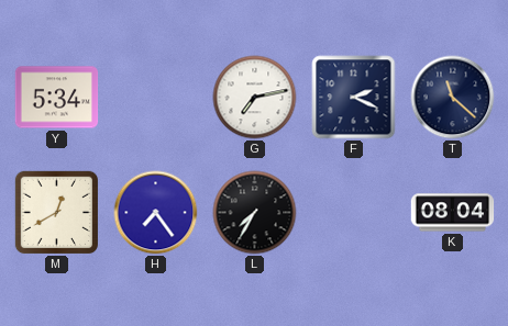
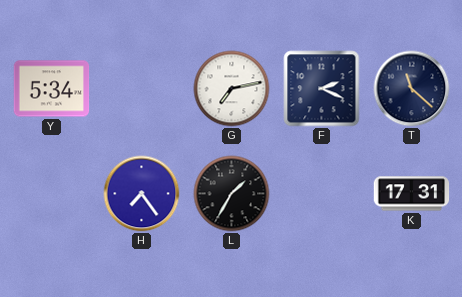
M: 12:40 -> none (56, 212)
L: 7:35 -> 1:35 (232, 194)
K: 08:04 -> 17:31 (412, 194)
